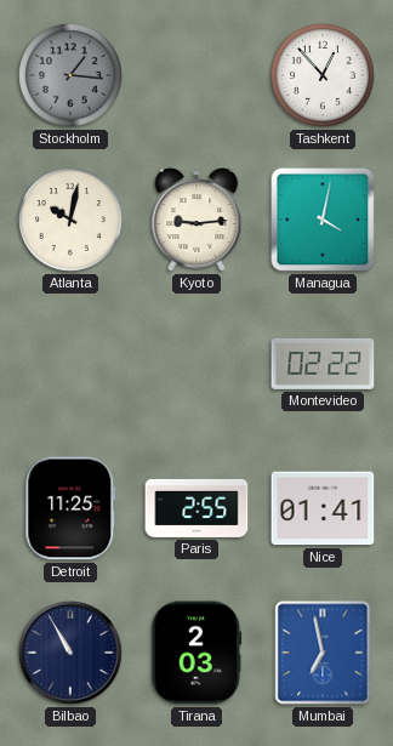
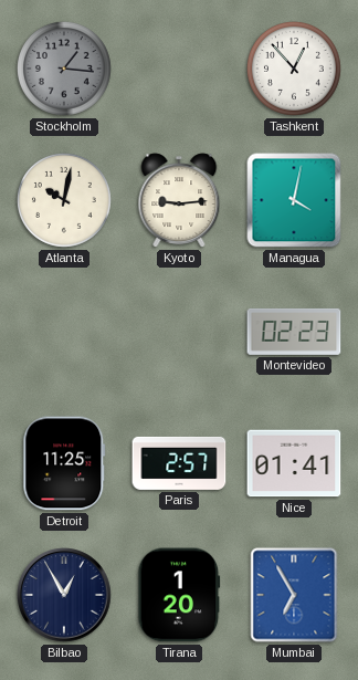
Montevideo: 02:22 -> 02:23 (294, 332)
Paris: 2:55 -> 2:57 (179, 463)
Bilbao: 10:55 -> 12:55 (65, 596)
Tirana: 2:03 -> 1:20 (179, 595)
Mumbai: 6:58 -> 6:55 (294, 595)
